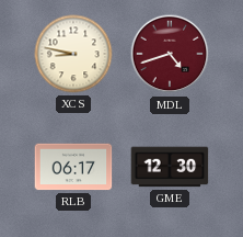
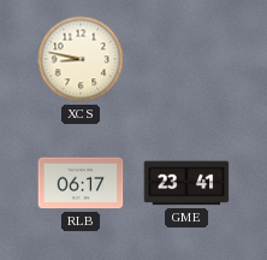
MDL: 4:42 -> none (170, 54)
GME: 12:30 -> 23:41 (186, 183)
